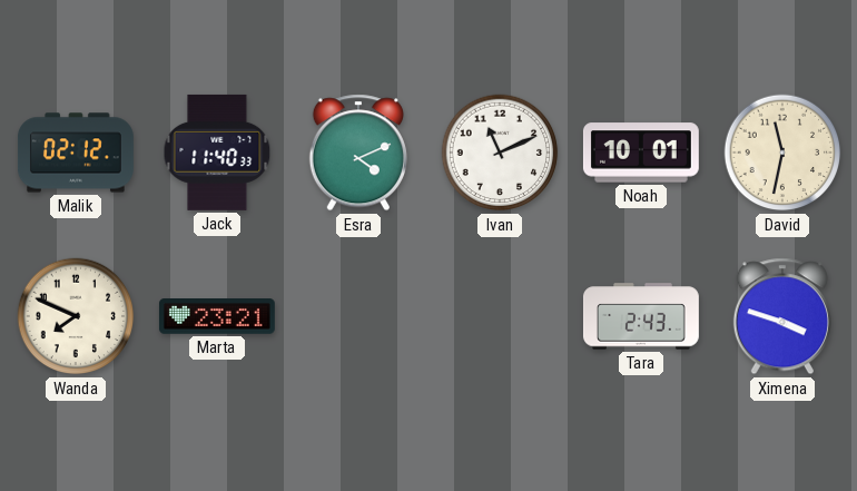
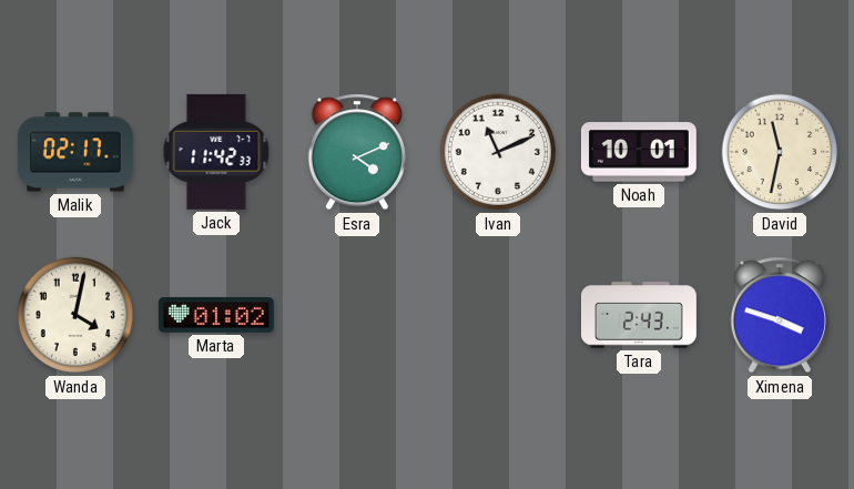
Malik: 02:12 -> 02:17 (75, 152)
Jack: 11:40 -> 11:42 (216, 152)
Wanda: 7:49 -> 4:02 (75, 315)
Marta: 23:21 -> 01:02 (216, 316)
